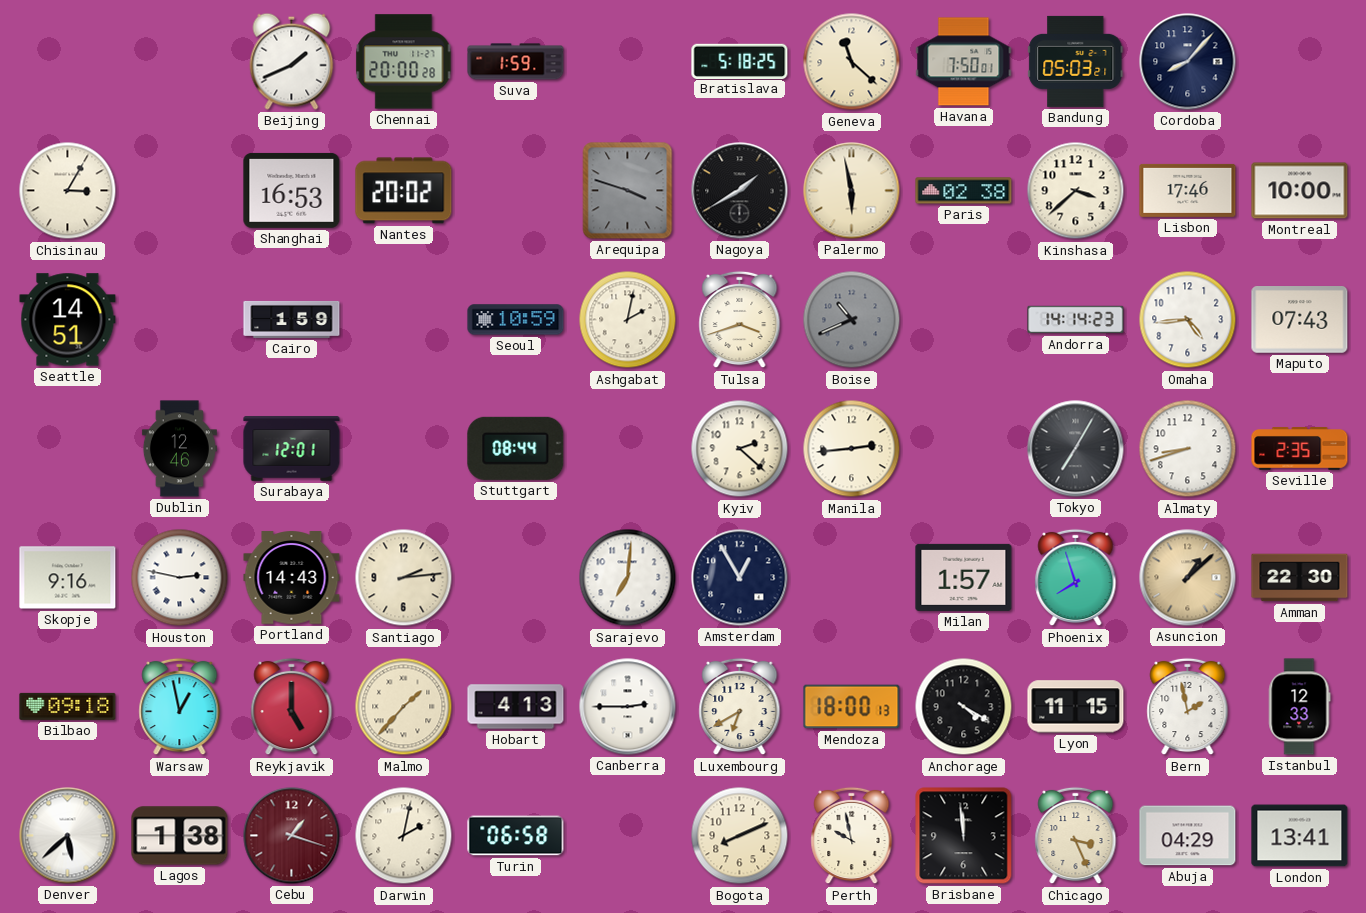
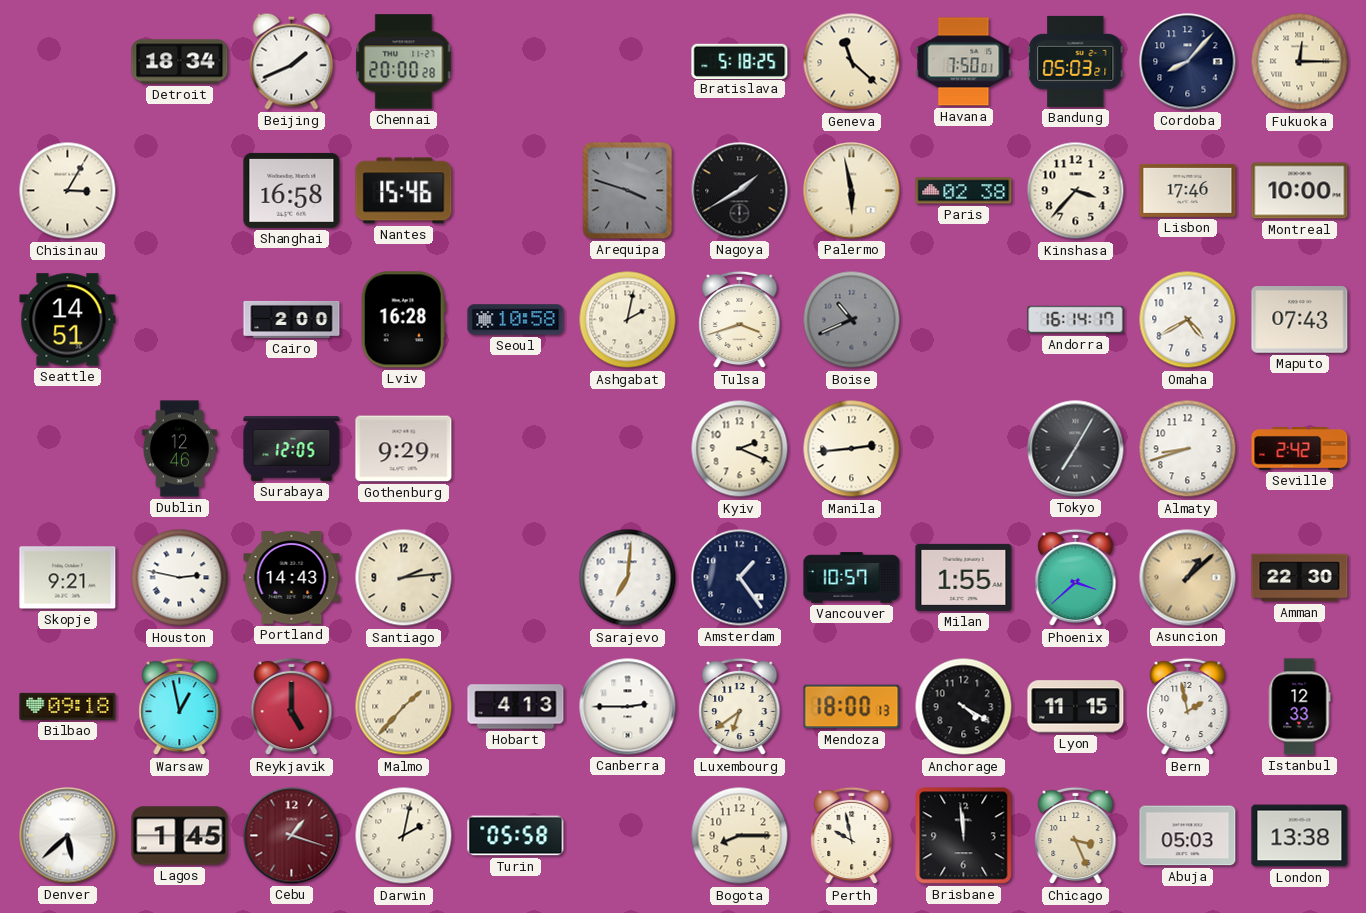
Detroit: none -> 18:34 (180, 62)
Suva: 1:59 -> none (516, 62)
Fukuoka: none -> 12:15 (1300, 62)
Shanghai: 16:53 -> 16:58 (292, 190)
Nantes: 20:02 -> 15:46 (404, 191)
Kinshasa: 3:38 -> 3:37 (1076, 191)
Cairo: 1:59 -> 2:00 (292, 319)
Lviv: none -> 16:28 (403, 320)
Seoul: 10:59 -> 10:58 (516, 320)
Andorra: 14:14 -> 16:14 (1076, 320)
Omaha: 4:44 -> 4:40 (1188, 320)
Surabaya: 12:01 -> 12:05 (292, 449)
Gothenburg: none -> 9:29 (404, 449)
Stuttgart: 08:44 -> none (516, 448)
Kyiv: 2:22 -> 2:19 (740, 449)
Seville: 2:35 -> 2:42 (1300, 449)
Skopje: 9:16 -> 9:21 (68, 578)
Amsterdam: 12:55 -> 1:24 (740, 578)
Vancouver: none -> 10:57 (852, 578)
Milan: 1:57 -> 1:55 (964, 577)
Phoenix: 7:57 -> 3:38 (1076, 578)
Luxembourg: 6:40 -> 6:39 (740, 707)
Lagos: 1:38 -> 1:45 (180, 836)
Turin: 06:58 -> 05:58 (516, 836)
Bogota: 8:11 -> 8:15 (740, 836)
Abuja: 04:29 -> 05:03 (1188, 836)
London: 13:41 -> 13:38 (1300, 836)
